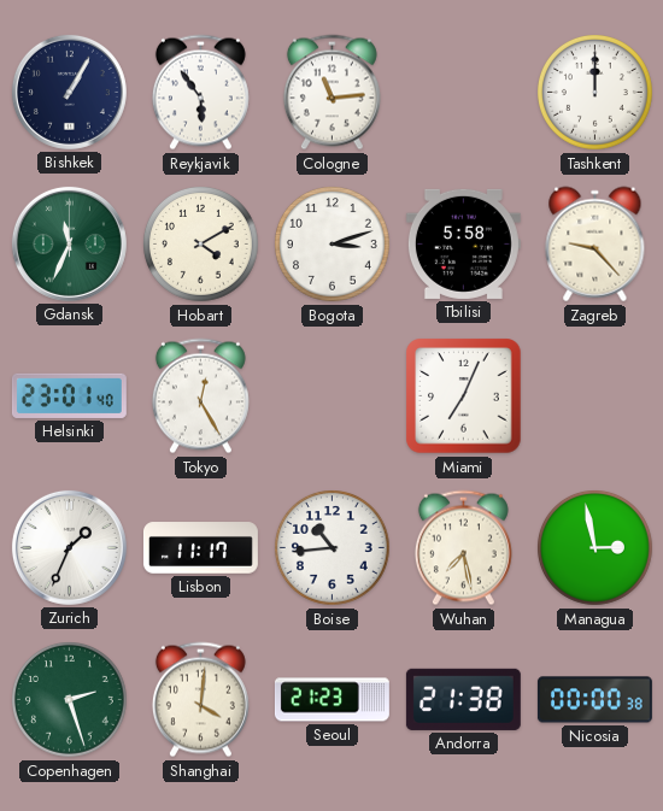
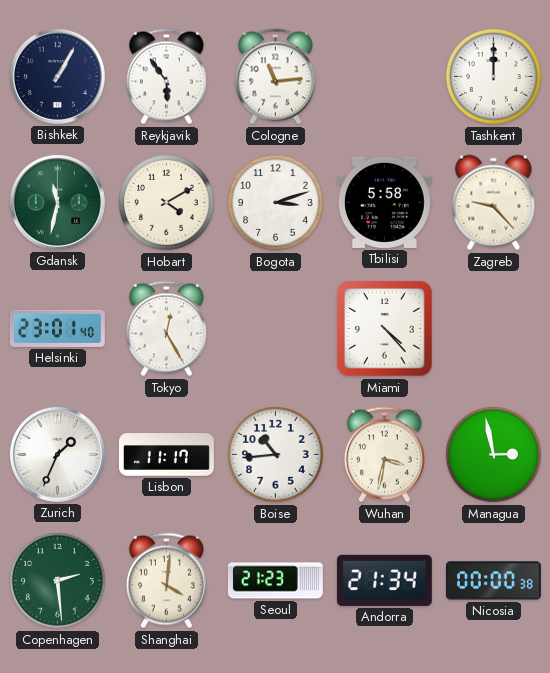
Gdansk: 11:34 -> 11:32 (57, 202)
Miami: 7:04 -> 4:23 (385, 329)
Wuhan: 7:28 -> 3:32 (384, 455)
Copenhagen: 2:27 -> 2:29 (58, 581)
Andorra: 21:38 -> 21:34 (384, 580)
